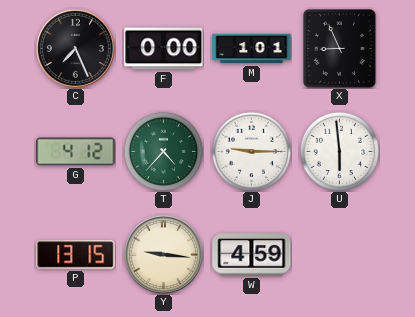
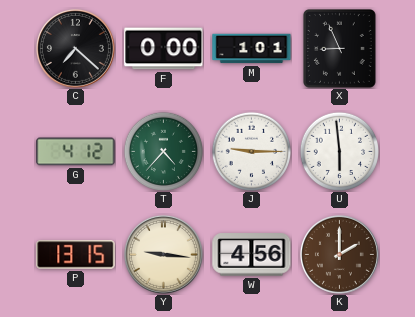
C: 7:26 -> 7:22 (75, 48)
W: 4:59 -> 4:56 (252, 255)
K: none -> 2:00 (339, 254)
